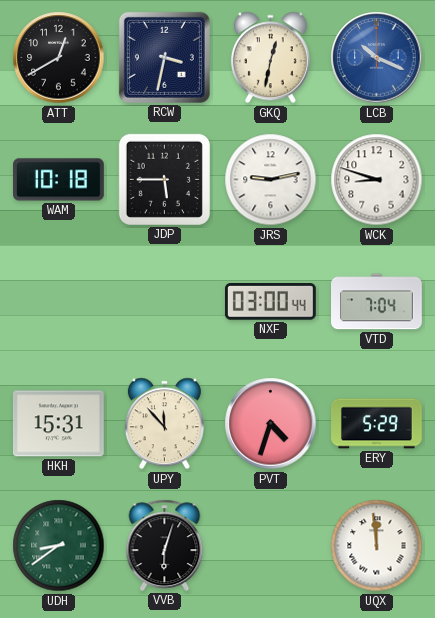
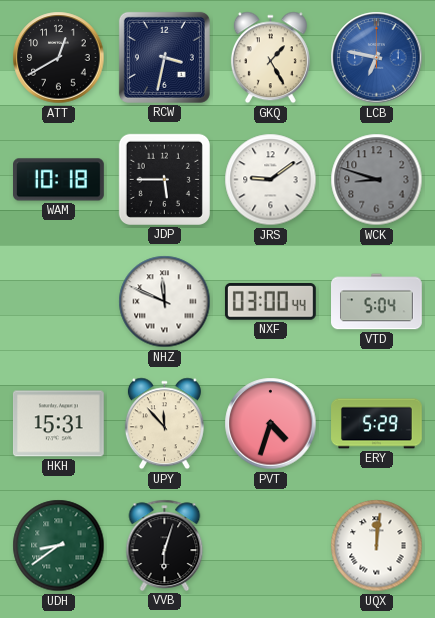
GKQ: 12:32 -> 1:25 (270, 58)
LCB: 10:19 -> 6:47 (377, 58)
JRS: 9:13 -> 9:09 (271, 180)
WCK dial: white -> grey (377, 180)
NHZ: none -> 11:49 (165, 302)
VTD: 7:04 -> 5:04 (377, 302)
UQX: 11:59 -> 12:01 (377, 546)
